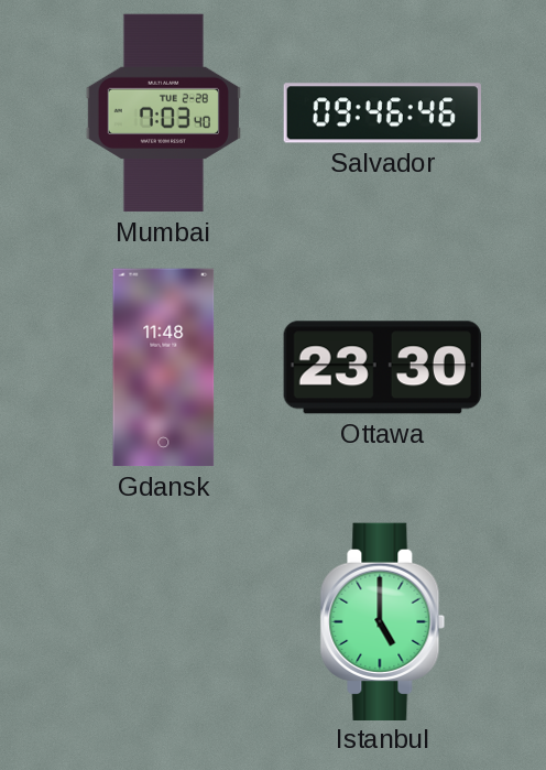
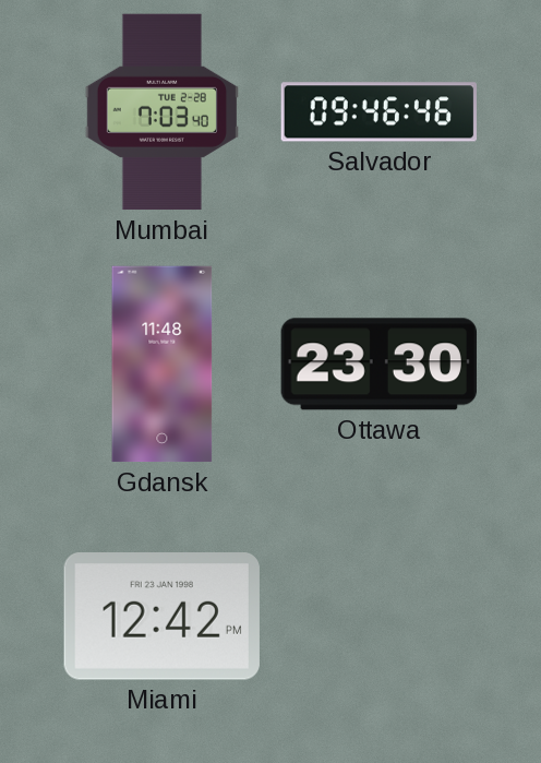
Miami: none -> 12:42 (161, 617)
Istanbul: 5:00 -> none (383, 621)
